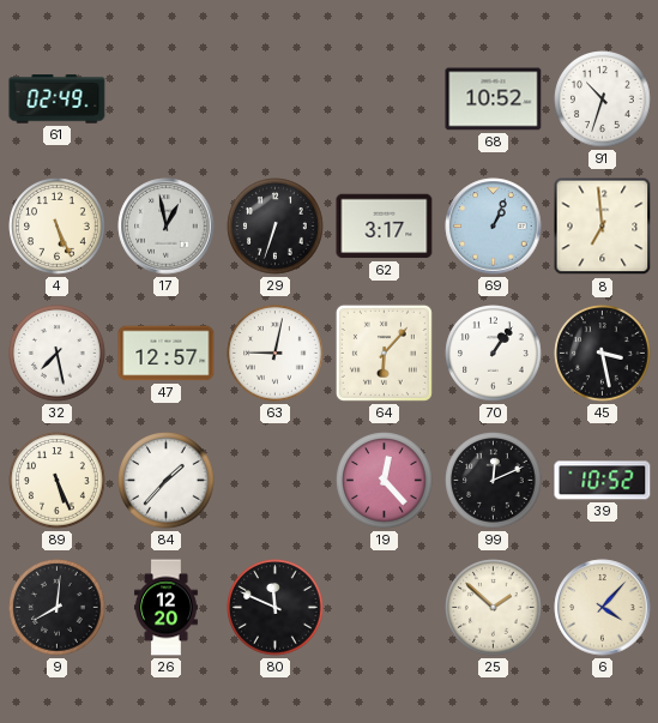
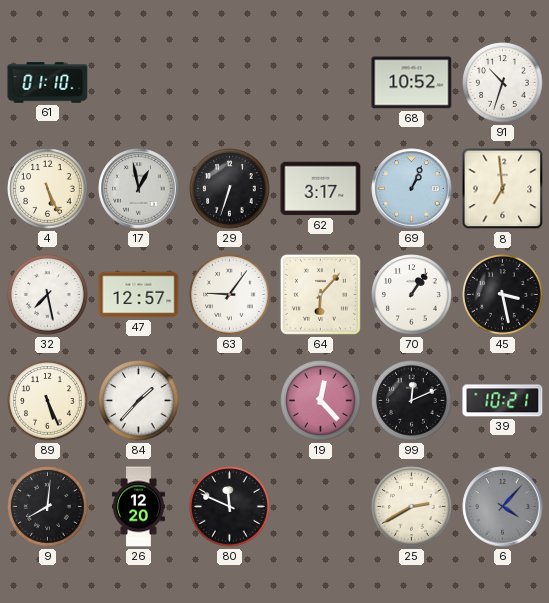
61: 02:49 -> 01:10 (48, 83)
63: 9:02 -> 9:06 (230, 295)
39: 10:52 -> 10:21 (503, 401)
25: 1:52 -> 2:40 (412, 507)
6 dial: cream -> grey (503, 507)
